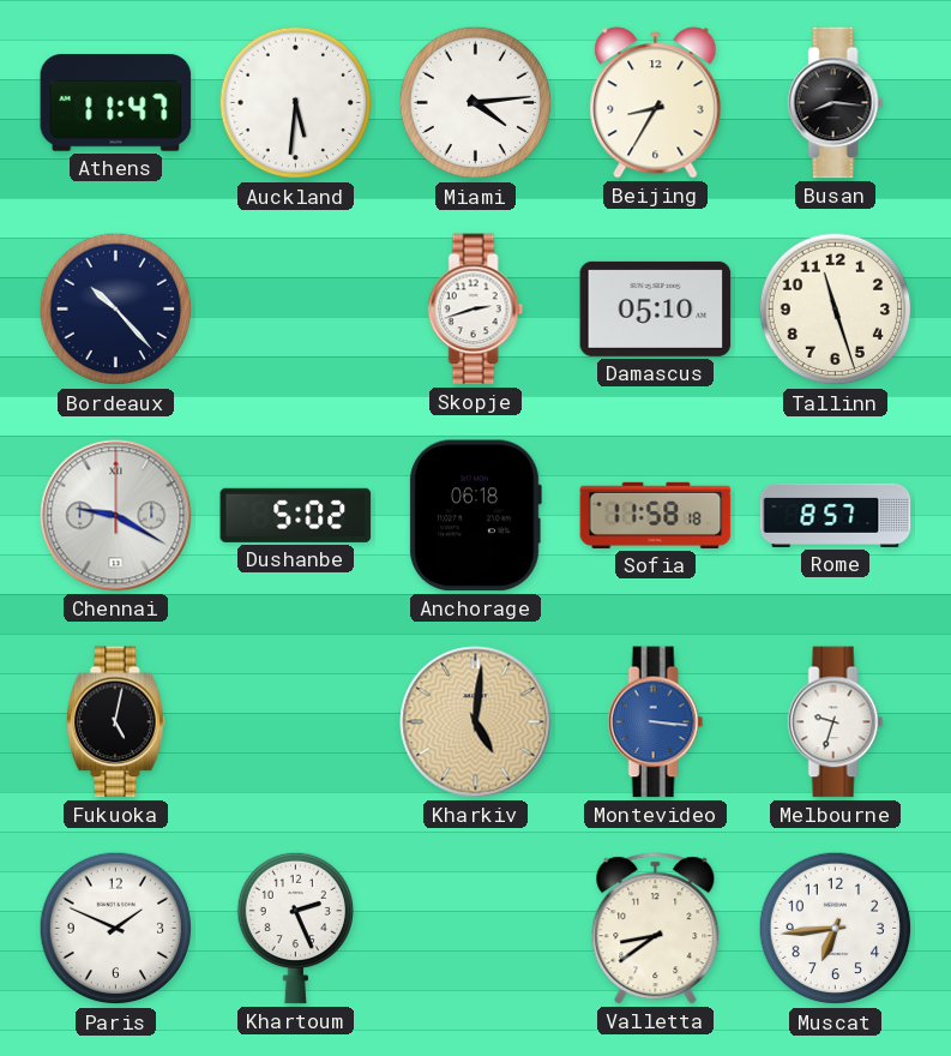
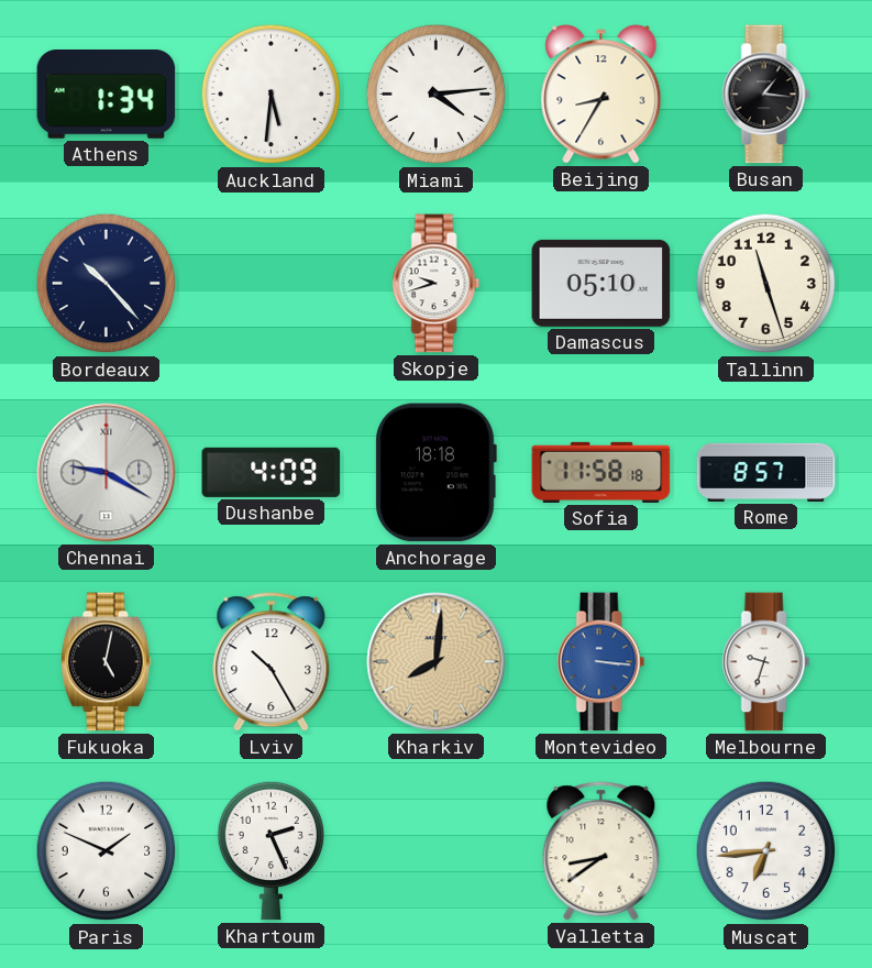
Athens: 11:47 -> 1:34 (107, 95)
Busan: 8:16 -> 1:16 (766, 95)
Skopje: 2:42 -> 9:42 (437, 284)
Dushanbe: 5:02 -> 4:09 (272, 472)
Anchorage: 06:18 -> 18:18 (435, 473)
Lviv: none -> 10:25 (272, 662)
Kharkiv: 5:01 -> 8:01 (437, 662)
